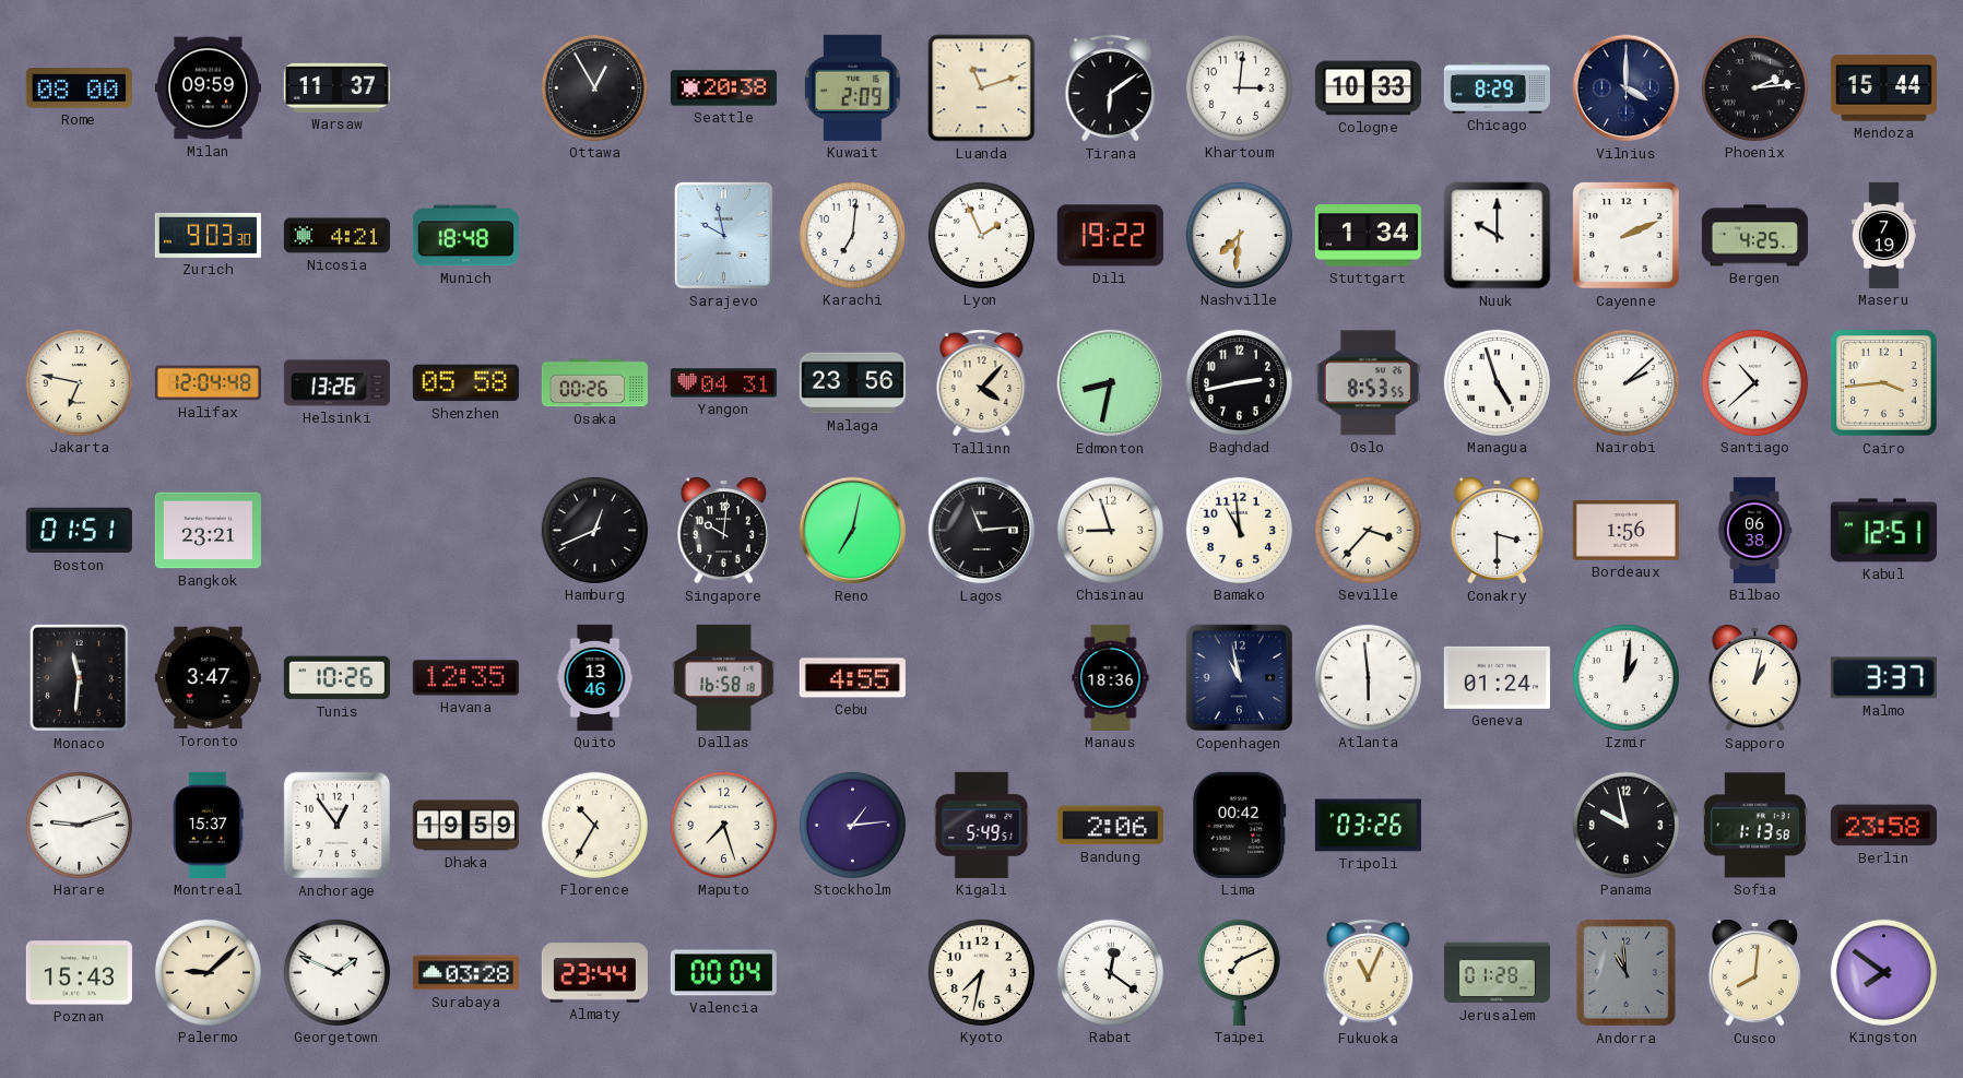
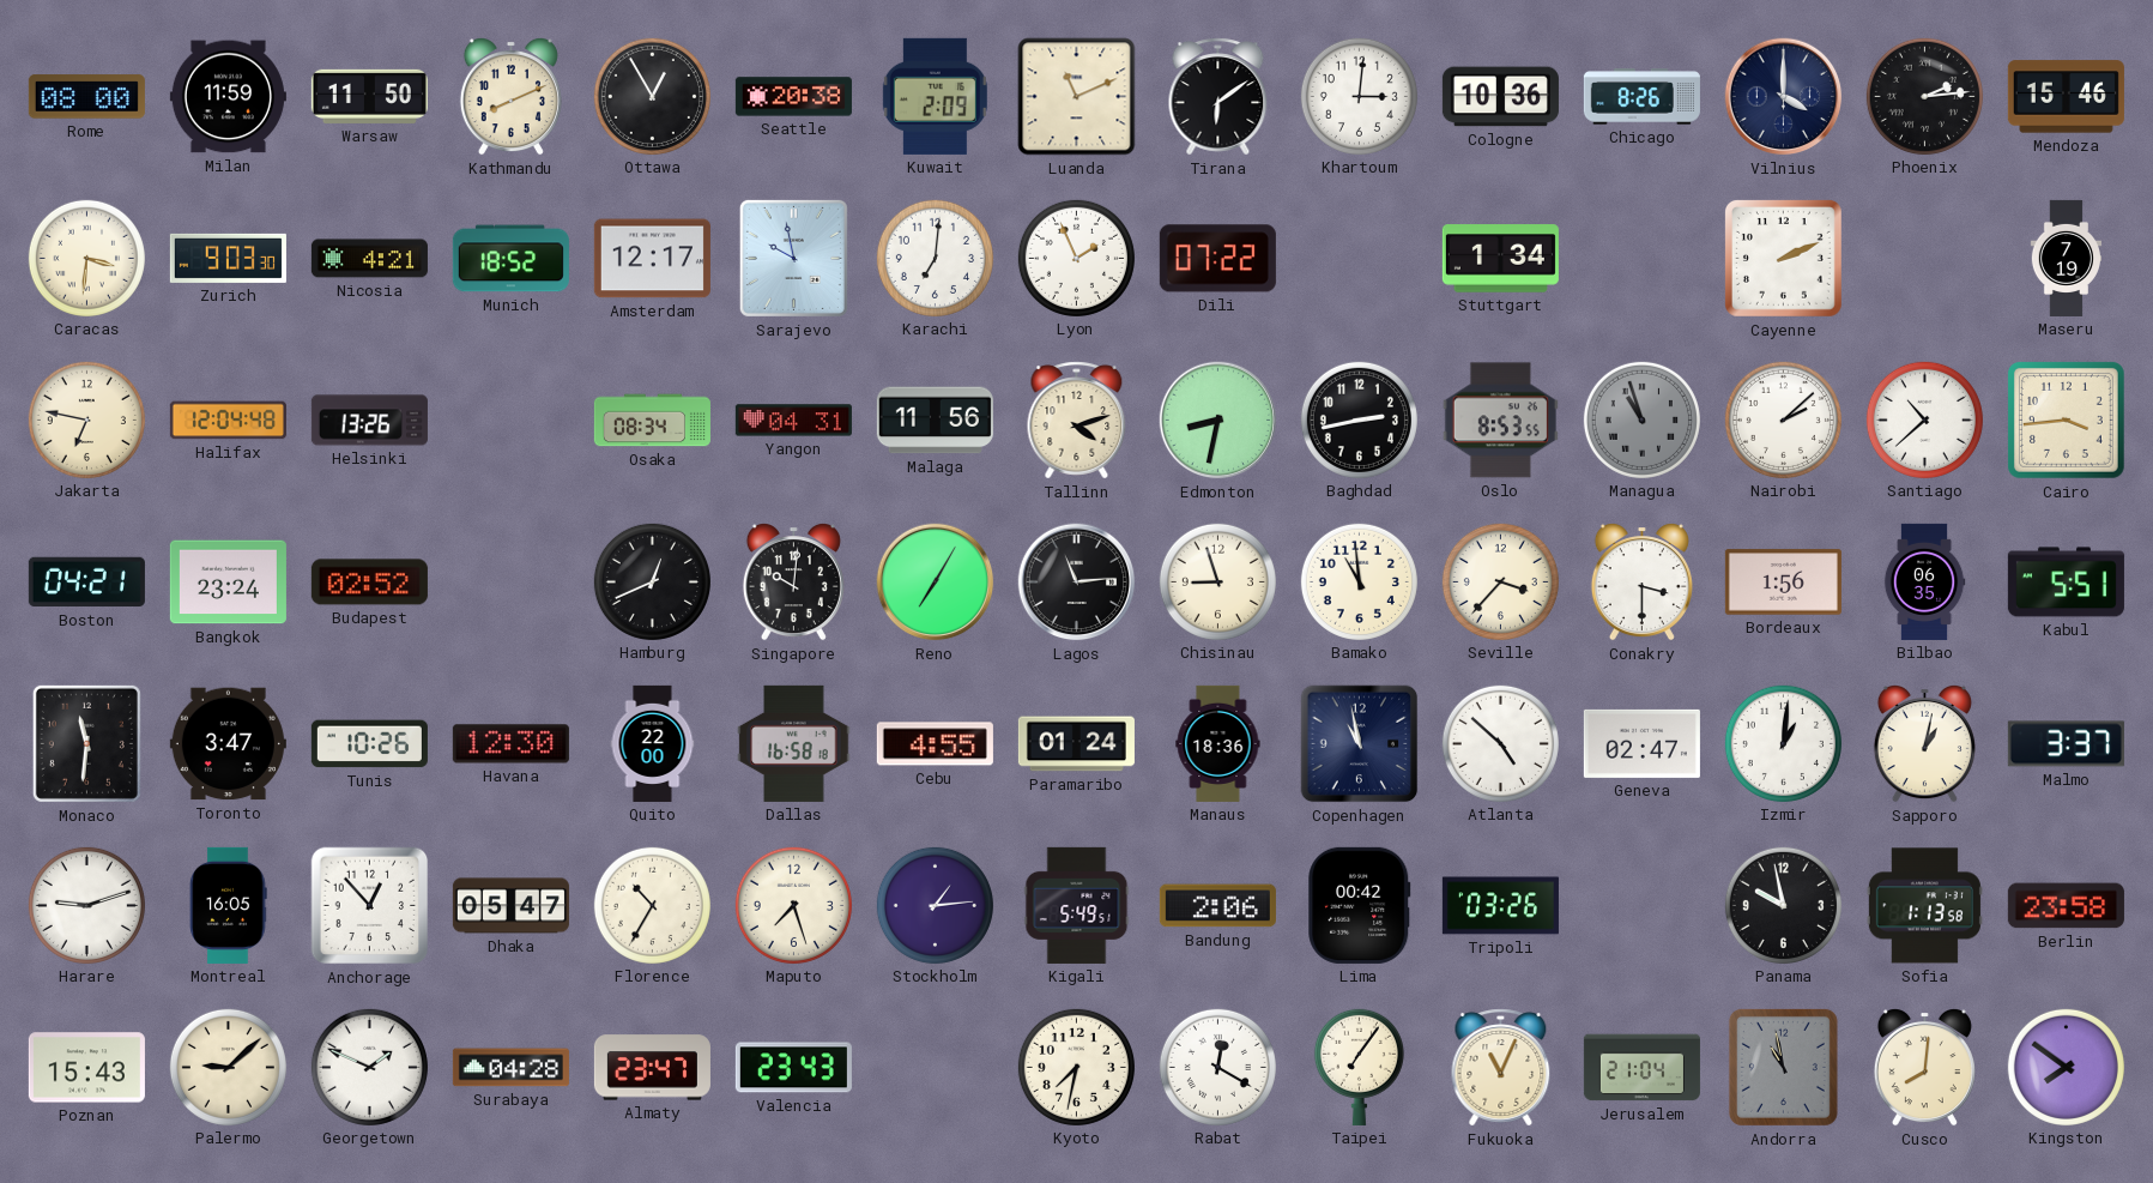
Milan: 09:59 -> 11:59 (228, 97)
Warsaw: 11:37 -> 11:50 (369, 96)
Kathmandu: none -> 8:11 (510, 97)
Luanda: 11:12 -> 11:11 (1077, 97)
Cologne: 10:33 -> 10:36 (1500, 97)
Chicago: 8:29 -> 8:26 (1641, 97)
Mendoza: 15:44 -> 15:46 (2066, 97)
Caracas: none -> 3:31 (86, 258)
Munich: 18:48 -> 18:52 (510, 259)
Amsterdam: none -> 12:17 (652, 259)
Dili: 19:22 -> 07:22 (1217, 259)
Nashville: 7:31 -> none (1239, 235)
Nuuk: 10:00 -> none (1498, 236)
Bergen: 4:25 -> none (1754, 236)
Shenzhen: 05:58 -> none (465, 383)
Osaka: 00:26 -> 08:34 (652, 421)
Malaga: 23:56 -> 11:56 (935, 421)
Tallinn: 4:07 -> 4:12 (1077, 421)
Managua: 4:57 -> 10:57 (1641, 420)
Managua dial: white -> grey (1641, 420)
Boston: 01:51 -> 04:21 (86, 583)
Bangkok: 23:21 -> 23:24 (228, 583)
Budapest: none -> 02:52 (369, 583)
Reno: 7:02 -> 7:05 (936, 583)
Bilbao: 06:38 -> 06:35 (1924, 581)
Kabul: 12:51 -> 5:51 (2066, 583)
Havana: 12:35 -> 12:30 (510, 744)
Quito: 13:46 -> 22:00 (653, 743)
Paramaribo: none -> 01:24 (1076, 744)
Atlanta: 5:59 -> 4:52 (1500, 743)
Geneva: 01:24 -> 02:47 (1641, 743)
Montreal: 15:37 -> 16:05 (228, 905)
Anchorage: 12:54 -> 12:53 (370, 906)
Dhaka: 19:59 -> 05:47 (510, 906)
Surabaya: 03:28 -> 04:28 (510, 1068)
Almaty: 23:44 -> 23:47 (652, 1068)
Valencia: 00:04 -> 23:43 (793, 1068)
Rabat: 12:21 -> 12:20 (1217, 1067)
Taipei: 7:11 -> 7:06 (1359, 1067)
Jerusalem: 01:28 -> 21:04 (1641, 1068)
Andorra: 10:59 -> 10:58 (1783, 1067)
